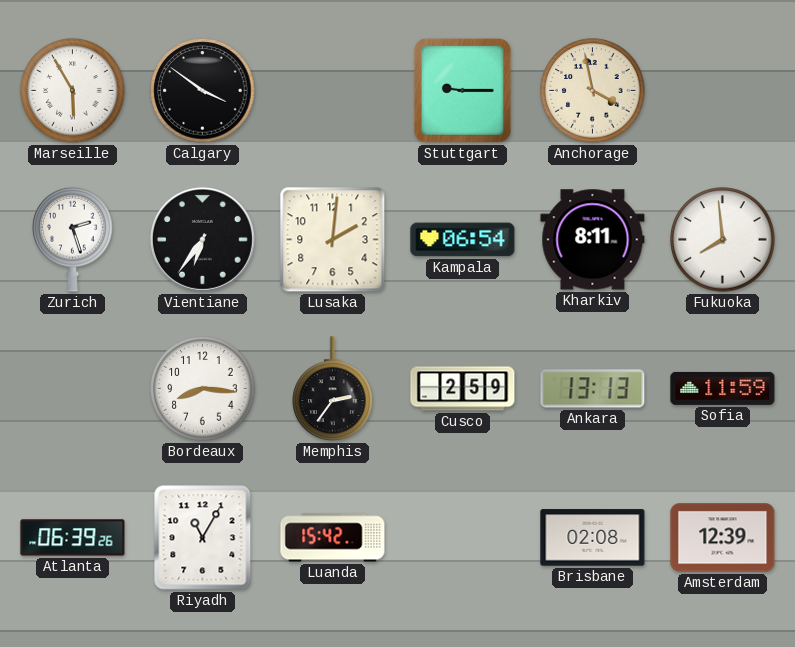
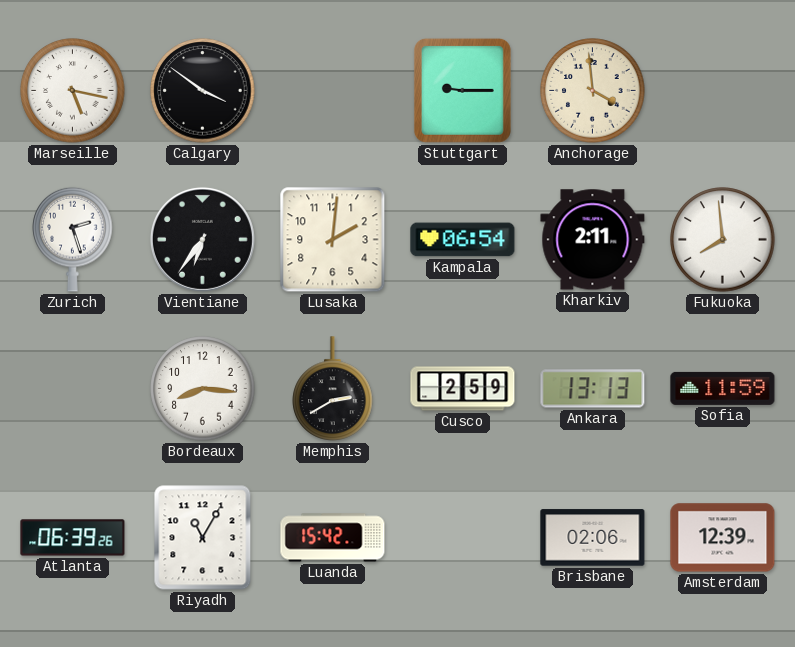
Marseille: 5:55 -> 5:17 (73, 91)
Anchorage: 3:58 -> 3:59 (593, 91)
Kharkiv: 8:11 -> 2:11 (593, 240)
Memphis: 2:36 -> 2:40 (333, 389)
Brisbane: 02:08 -> 02:06 (593, 538)
